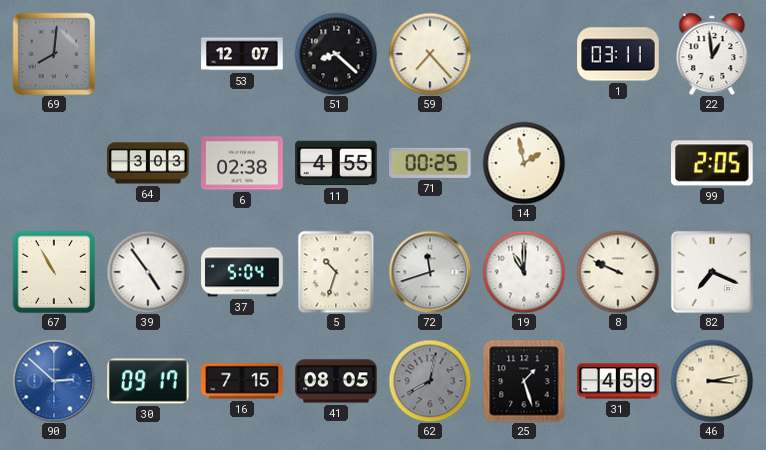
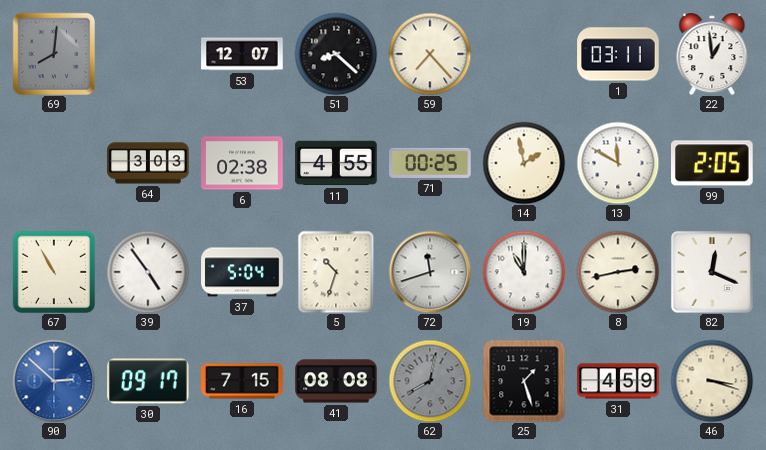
13: none -> 11:50 (618, 163)
8: 9:49 -> 2:43 (618, 272)
82: 7:19 -> 12:19 (712, 272)
41: 08:05 -> 08:08 (336, 381)
46: 3:13 -> 3:18 (712, 381)
